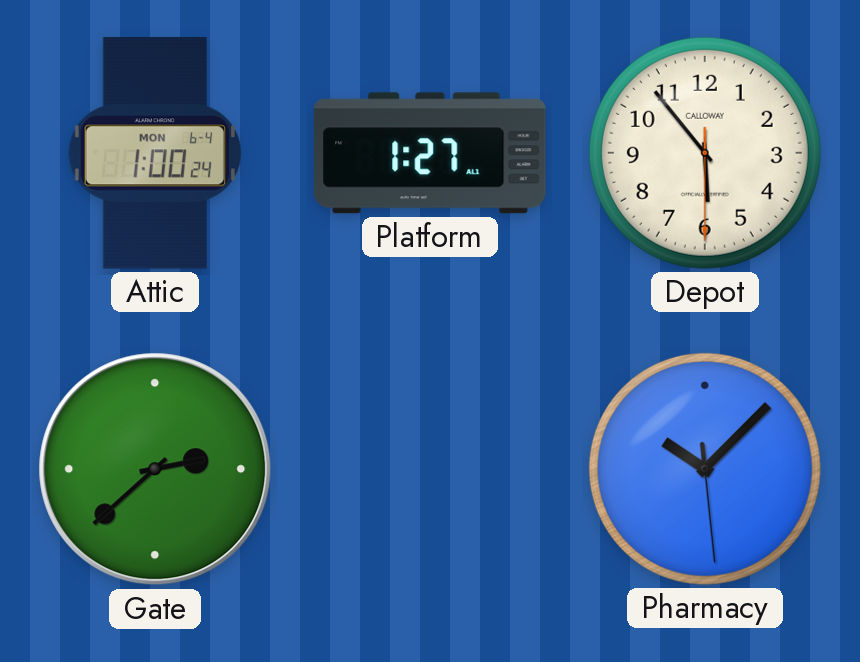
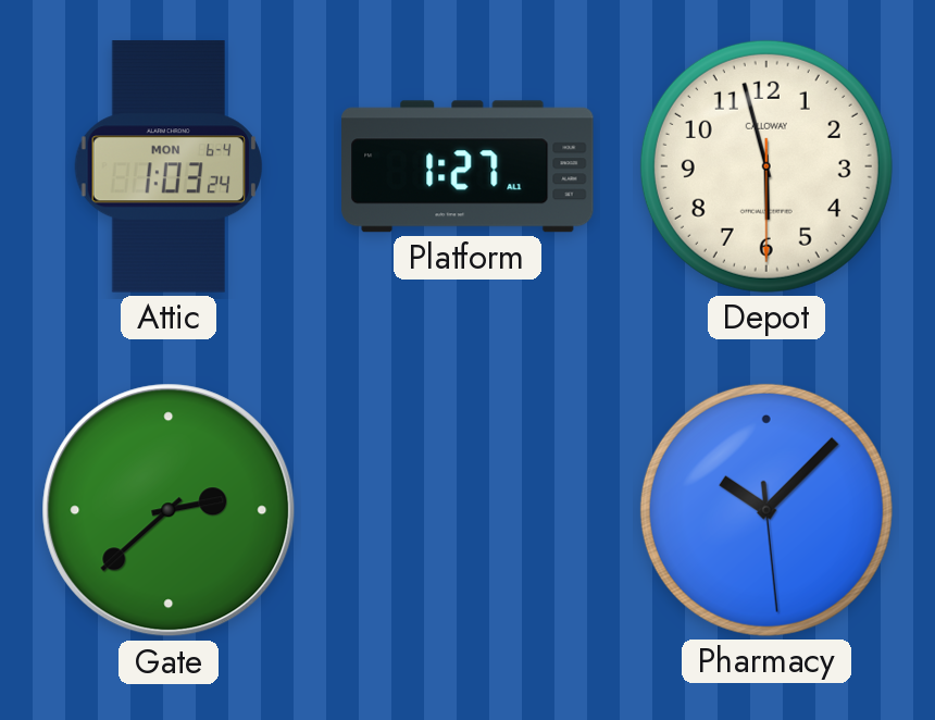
Attic: 1:00 -> 1:03 (169, 166)
Depot: 5:53 -> 5:57 (766, 166)
